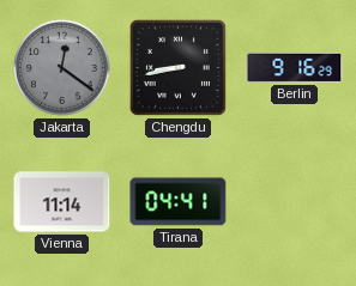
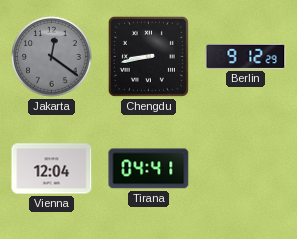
Berlin: 9:16 -> 9:12 (246, 56)
Vienna: 11:14 -> 12:04 (52, 169)
